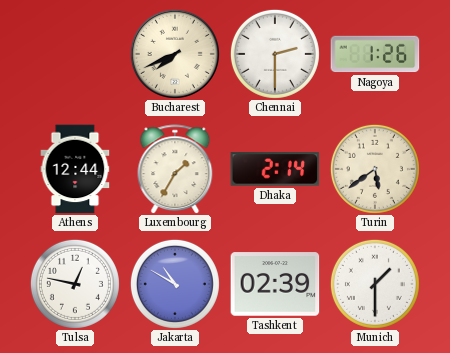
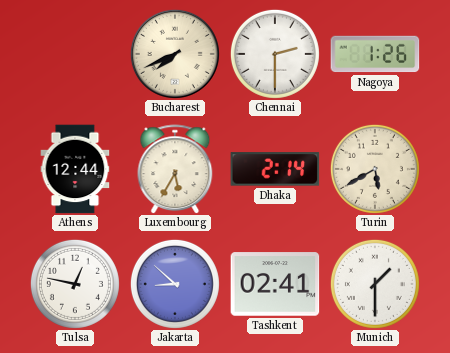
Luxembourg: 1:35 -> 5:35 (175, 169)
Turin: 5:39 -> 5:40 (375, 169)
Jakarta: 10:50 -> 8:52 (175, 284)
Tashkent: 02:39 -> 02:41 (275, 284)
